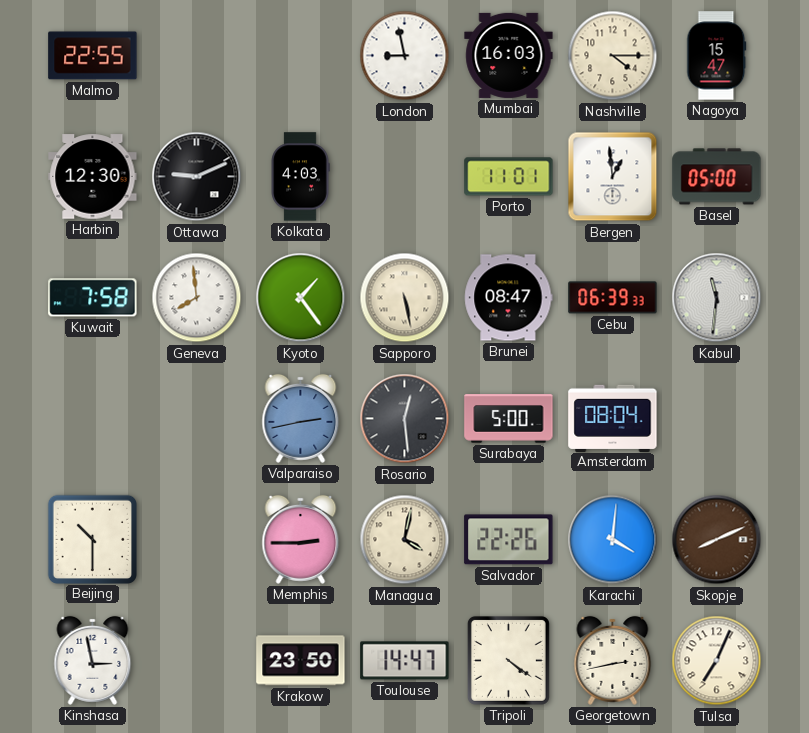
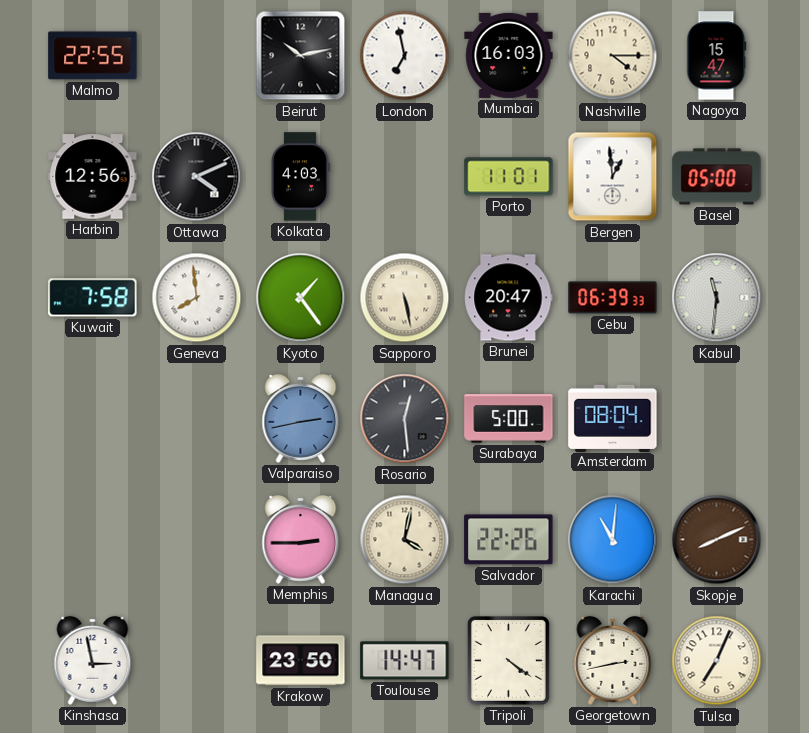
Beirut: none -> 10:13 (301, 56)
London: 8:58 -> 6:58 (405, 56)
Harbin: 12:30 -> 12:56 (93, 177)
Ottawa: 9:11 -> 4:11 (197, 177)
Brunei: 08:47 -> 20:47 (509, 298)
Beijing: 10:30 -> none (92, 539)
Karachi: 4:01 -> 11:01 (613, 540)
